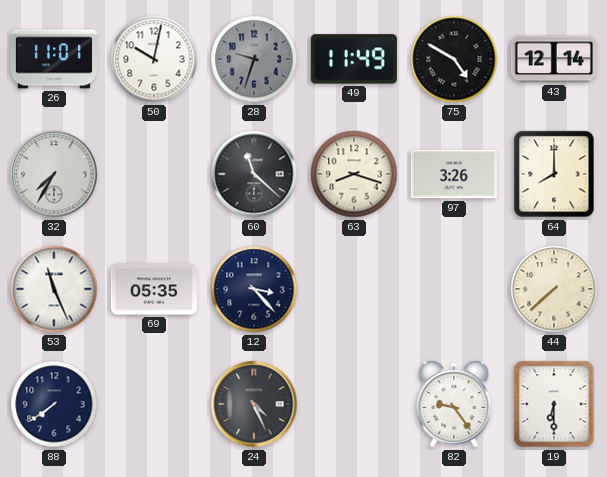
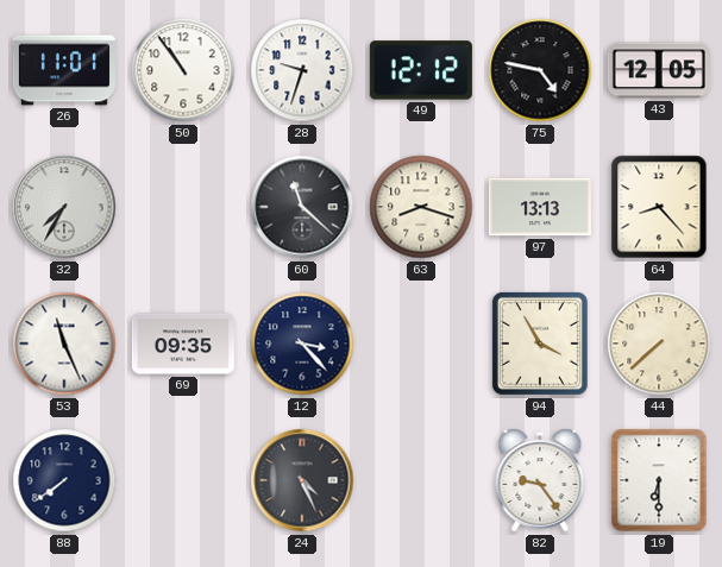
50: 10:02 -> 10:54 (183, 70)
28 dial: grey -> white (302, 70)
49: 11:49 -> 12:12 (421, 70)
75: 4:50 -> 4:47 (540, 70)
43: 12:14 -> 12:05 (659, 70)
97: 3:26 -> 13:13 (540, 207)
64: 8:00 -> 8:23 (659, 207)
69: 05:35 -> 09:35 (183, 344)
94: none -> 3:55 (540, 344)
